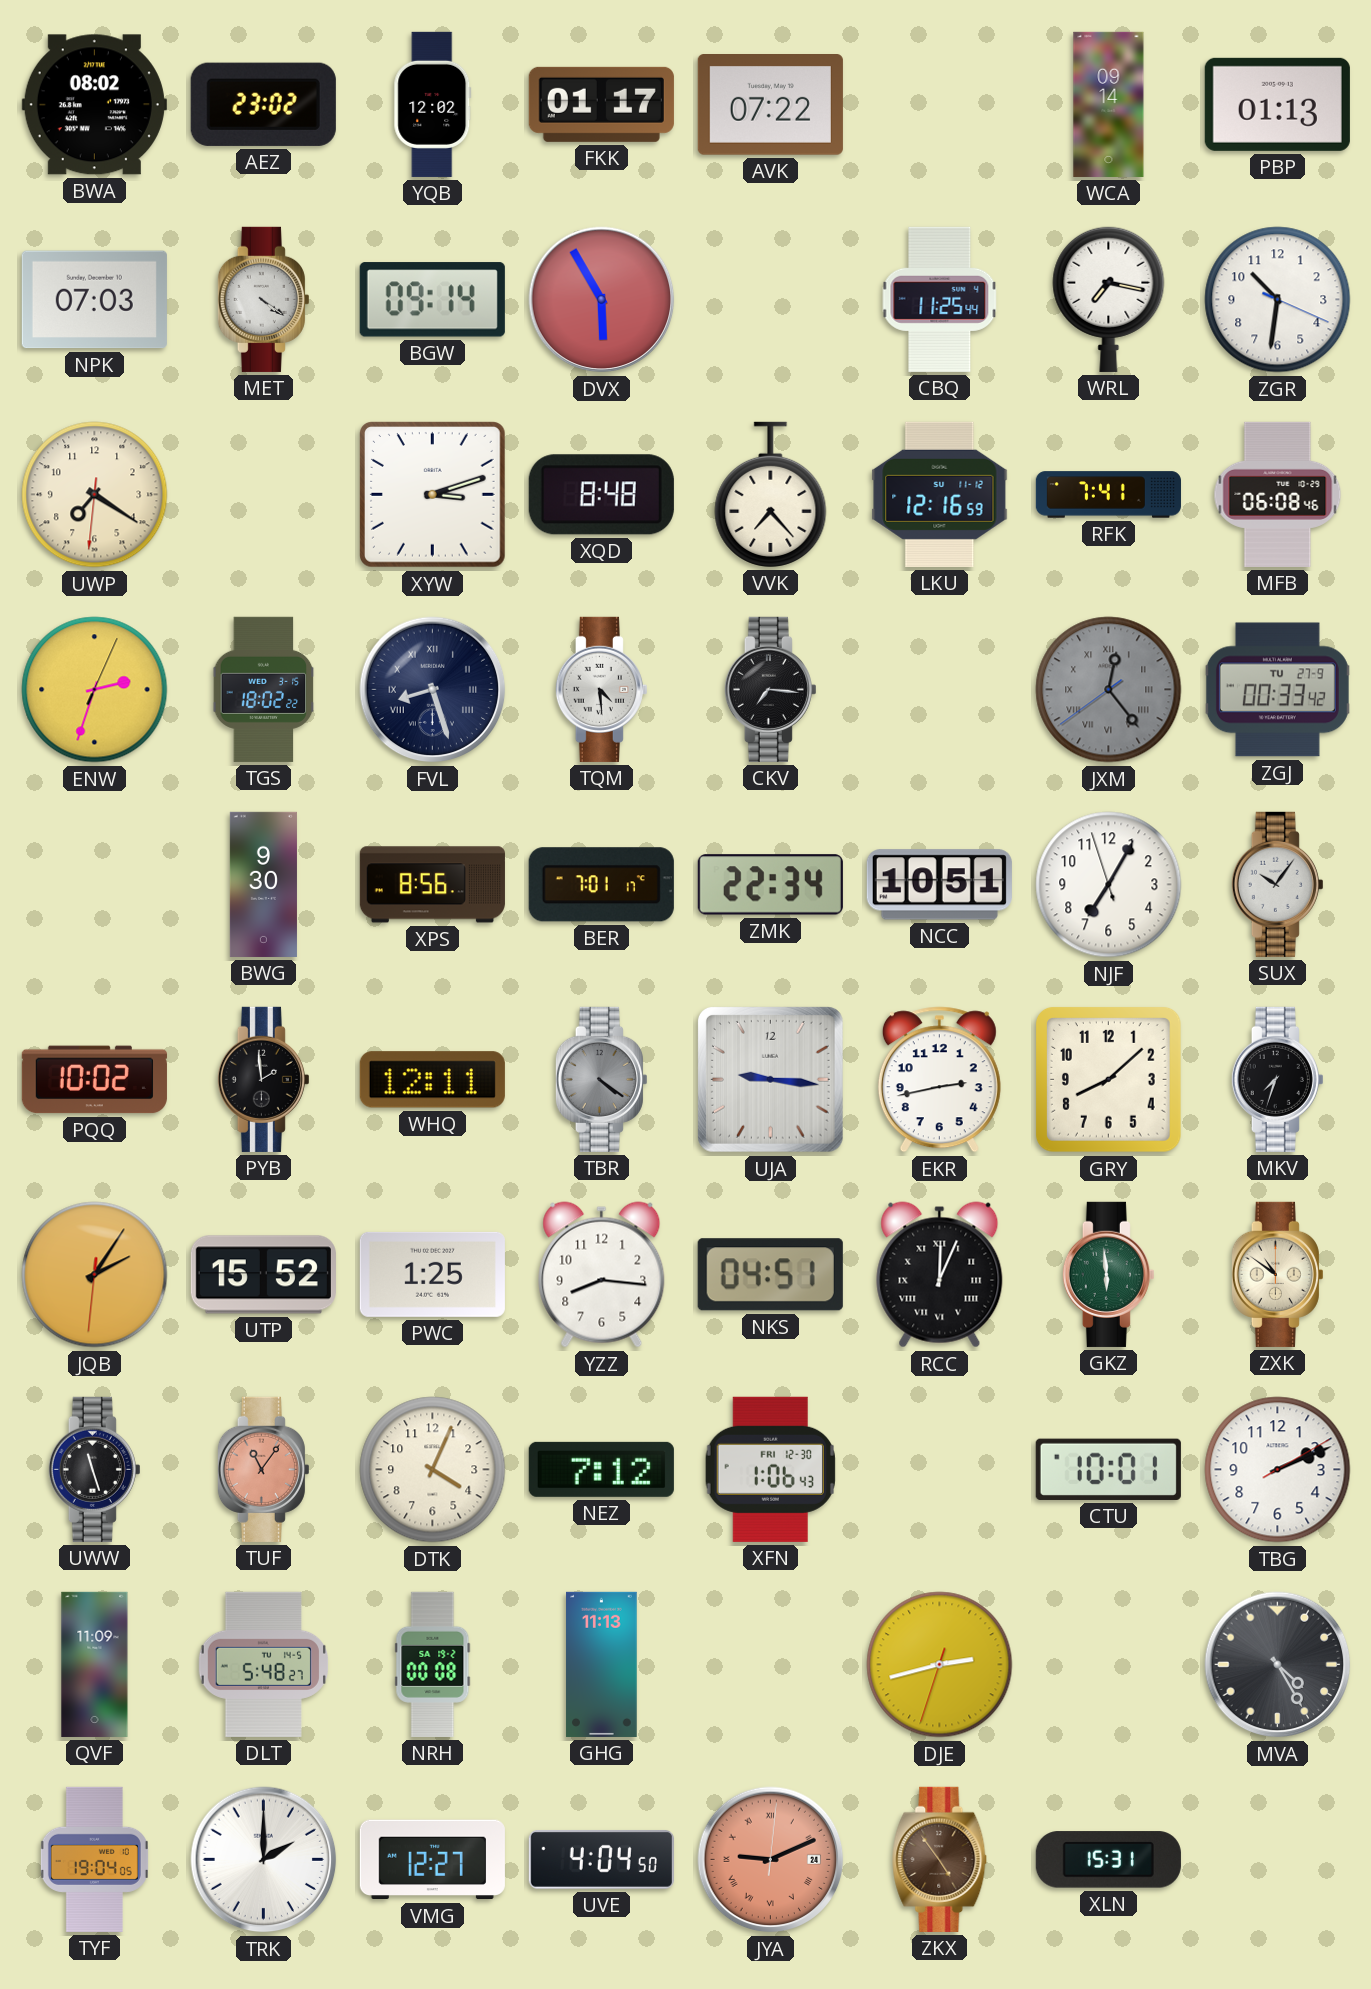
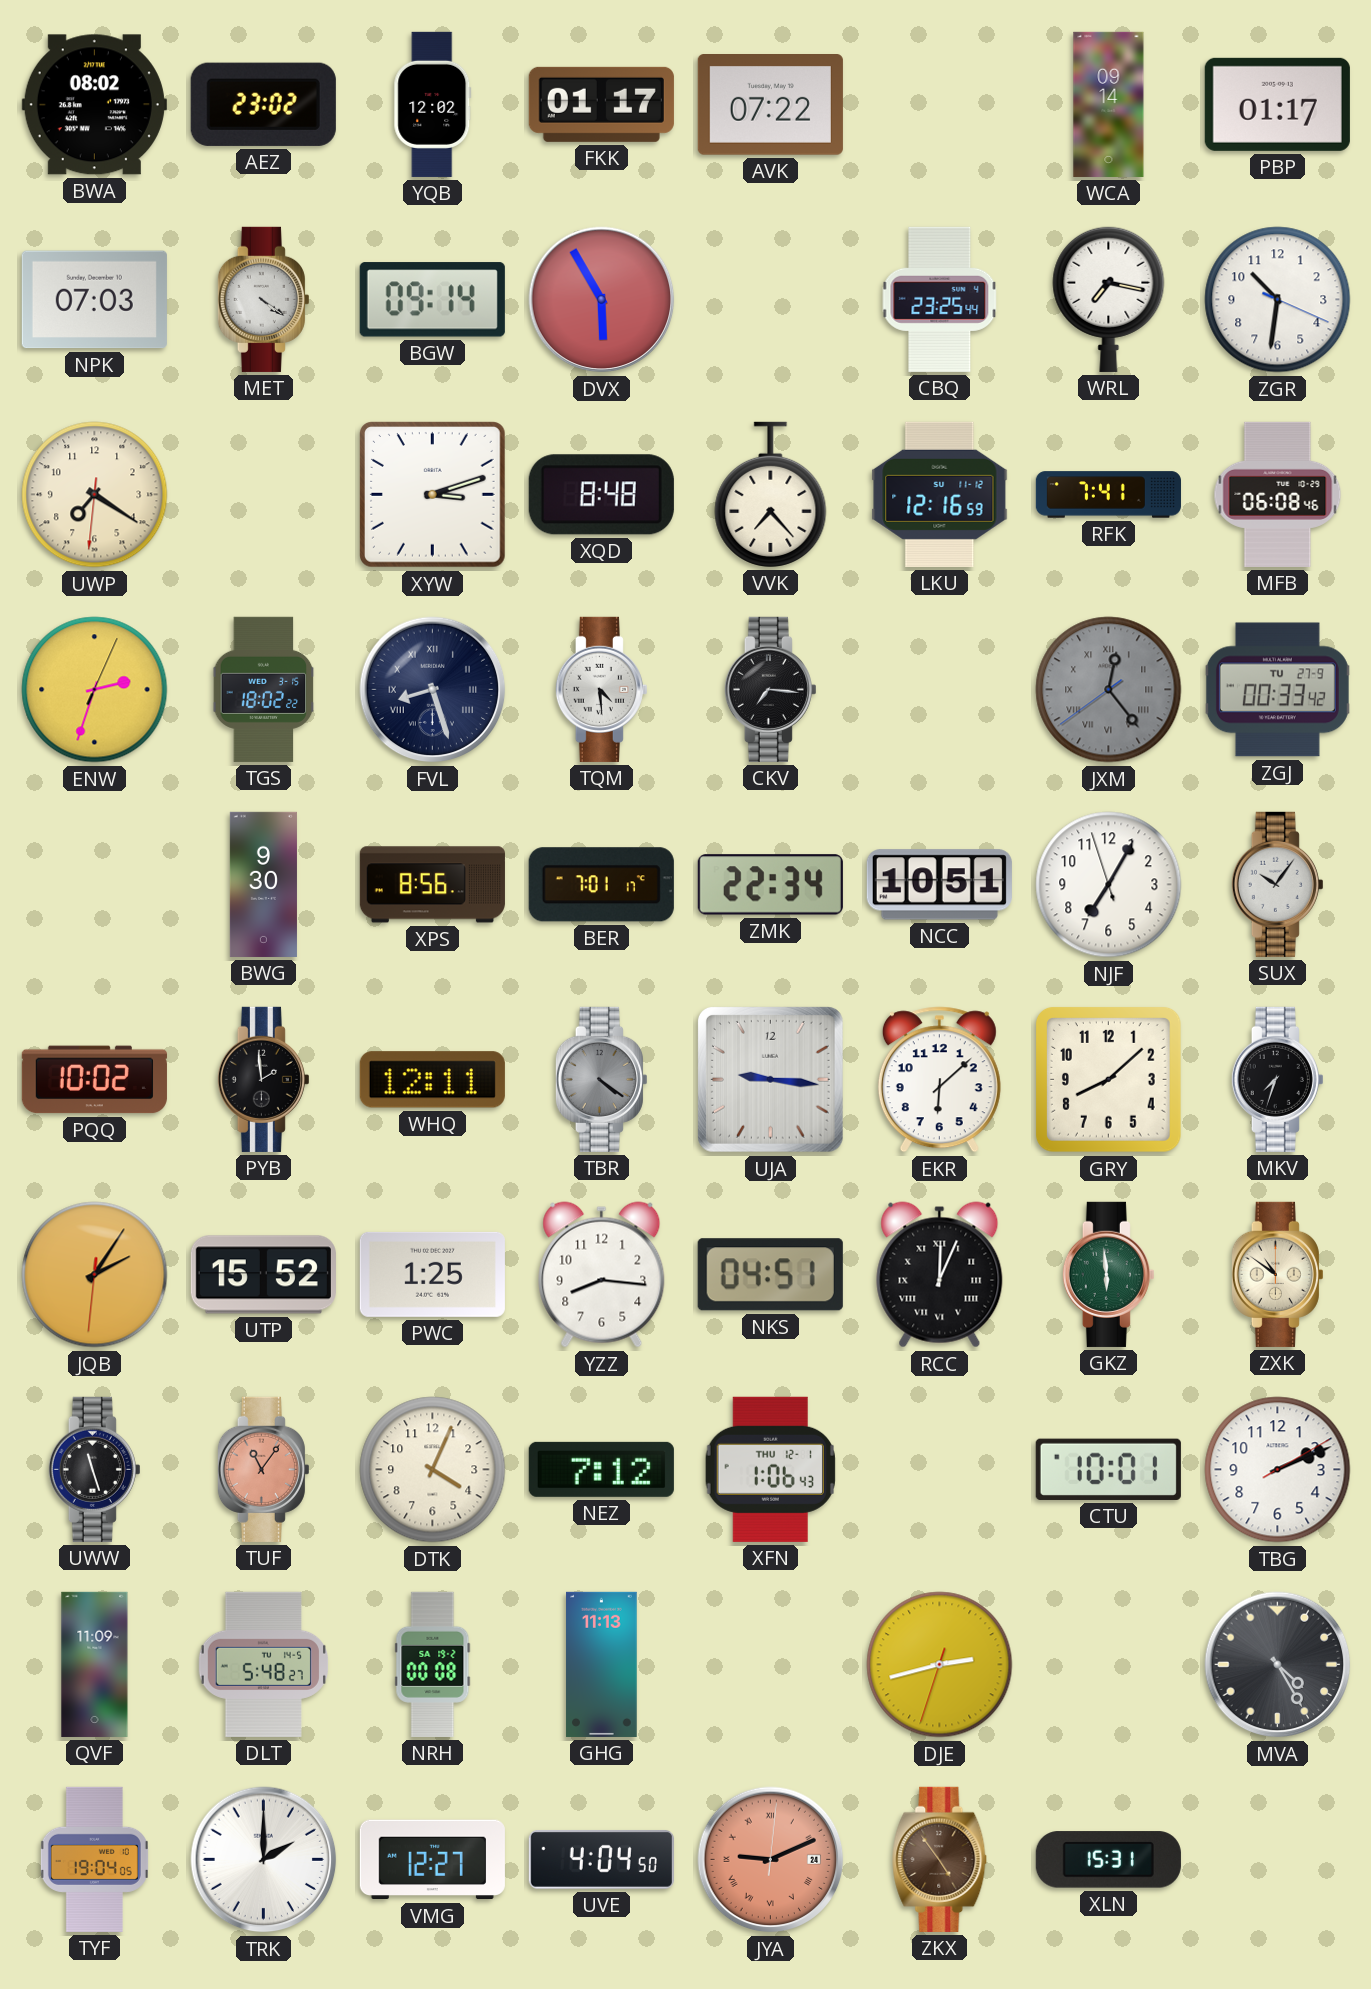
PBP: 01:13 -> 01:17 (1277, 104)
CBQ: 11:25 -> 23:25 (940, 299)
EKR: 2:43 -> 6:08 (939, 1080)
XFN date: FRI 12-30 -> THU 12-1 (770, 1469)
